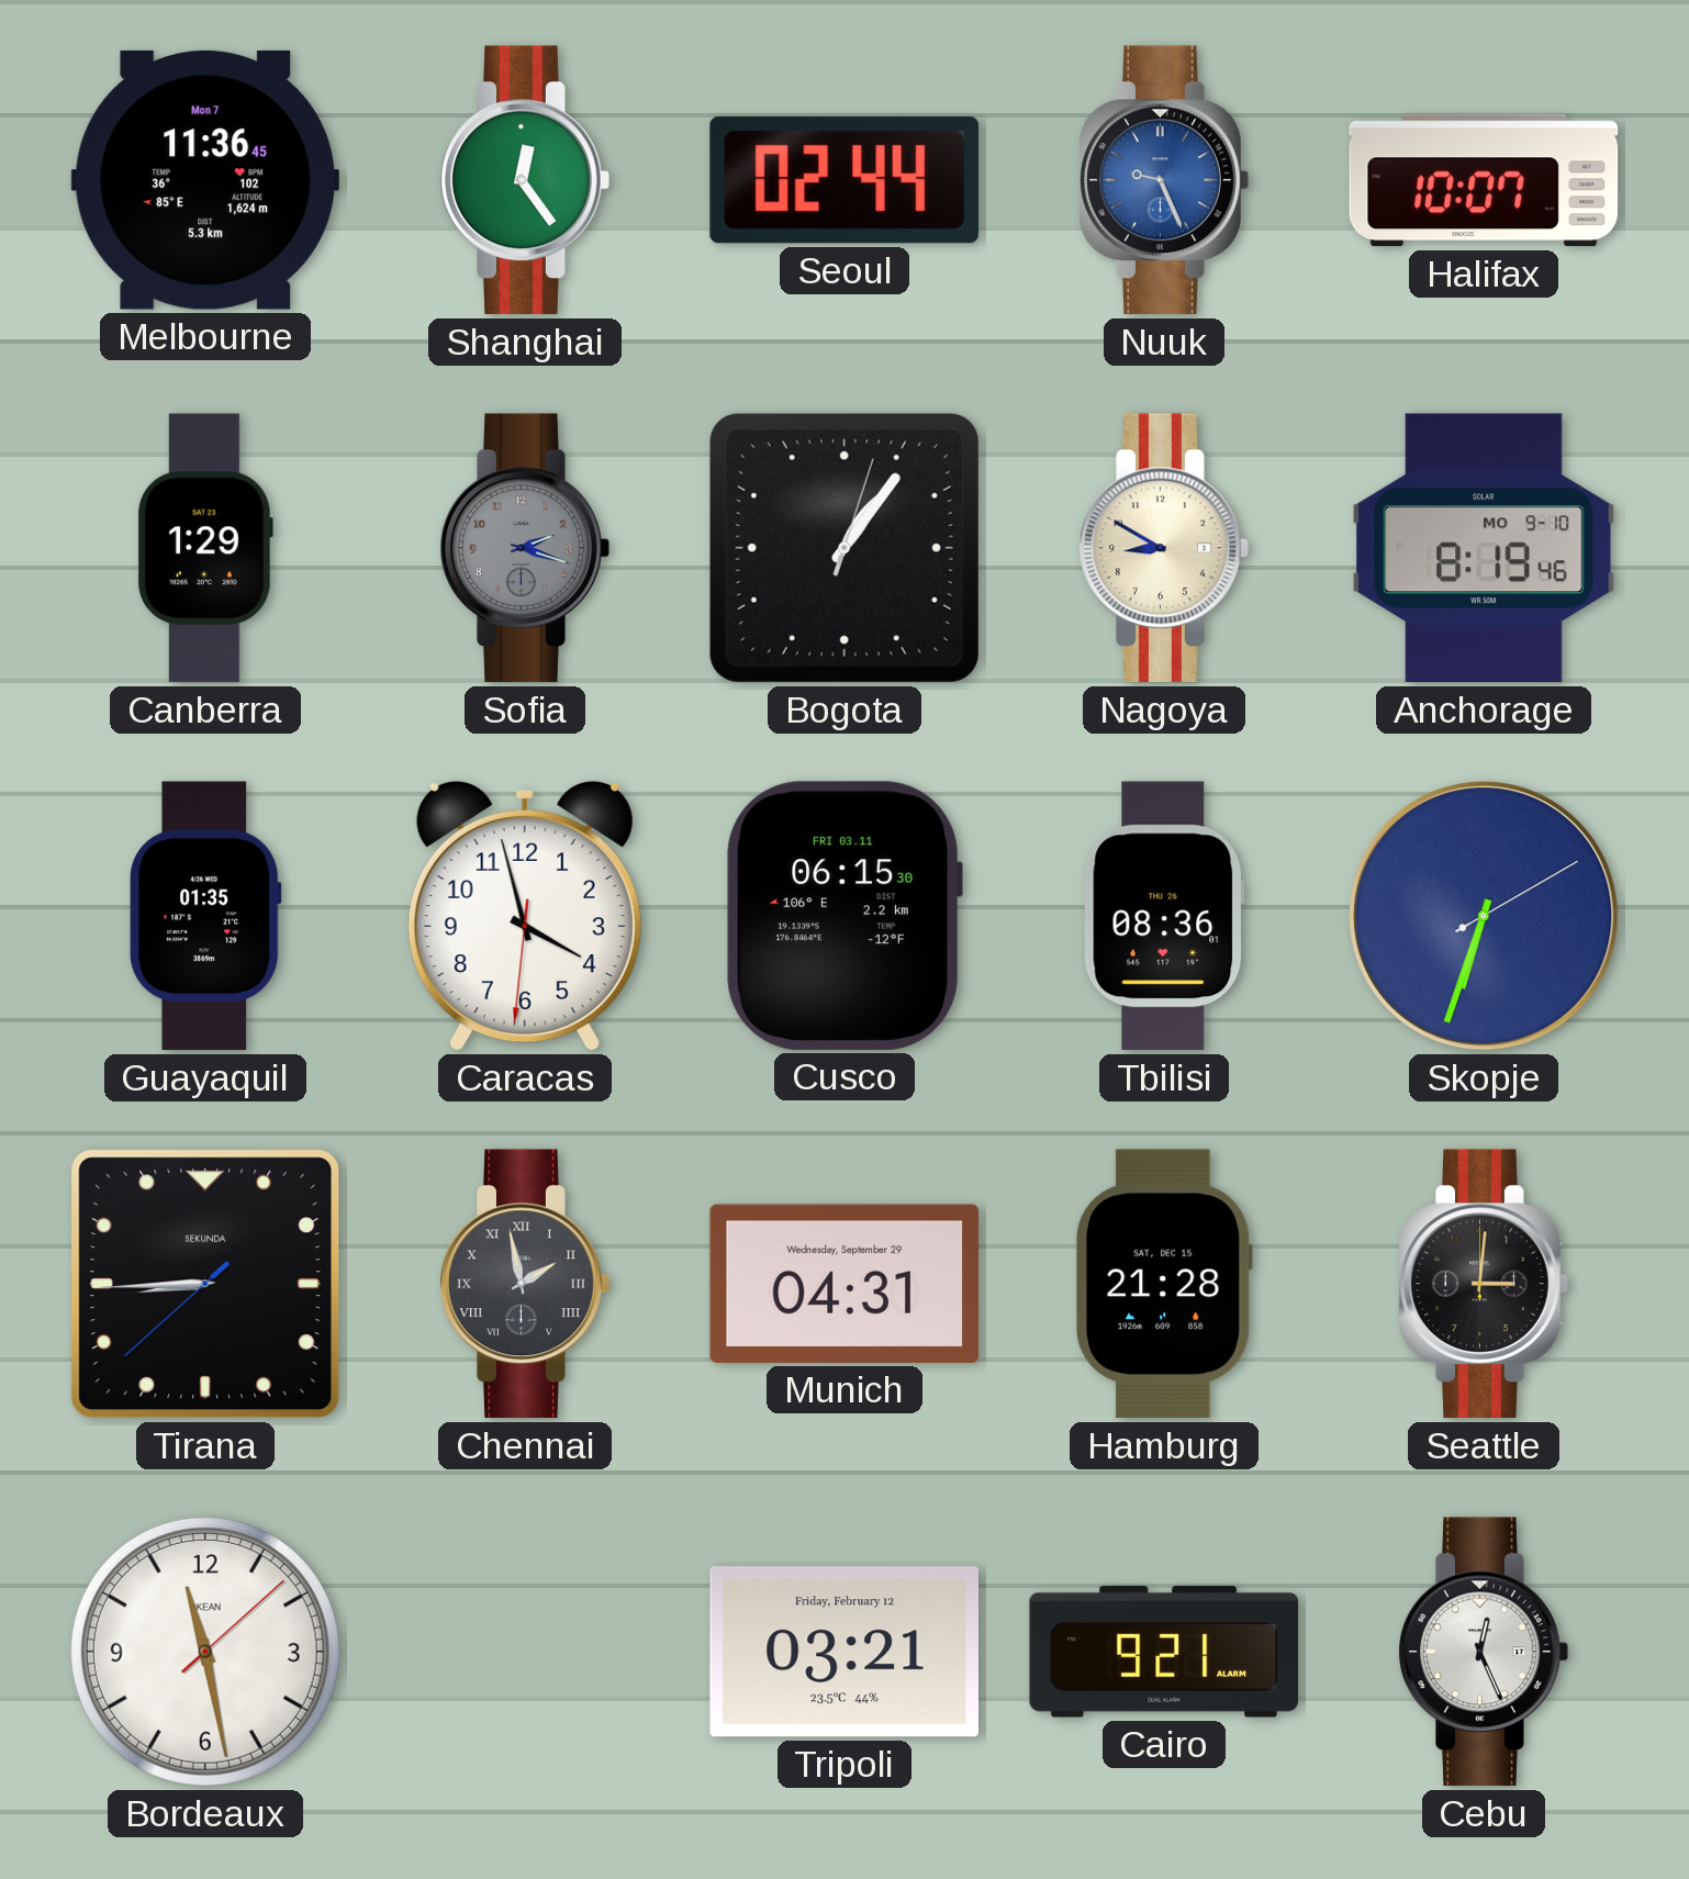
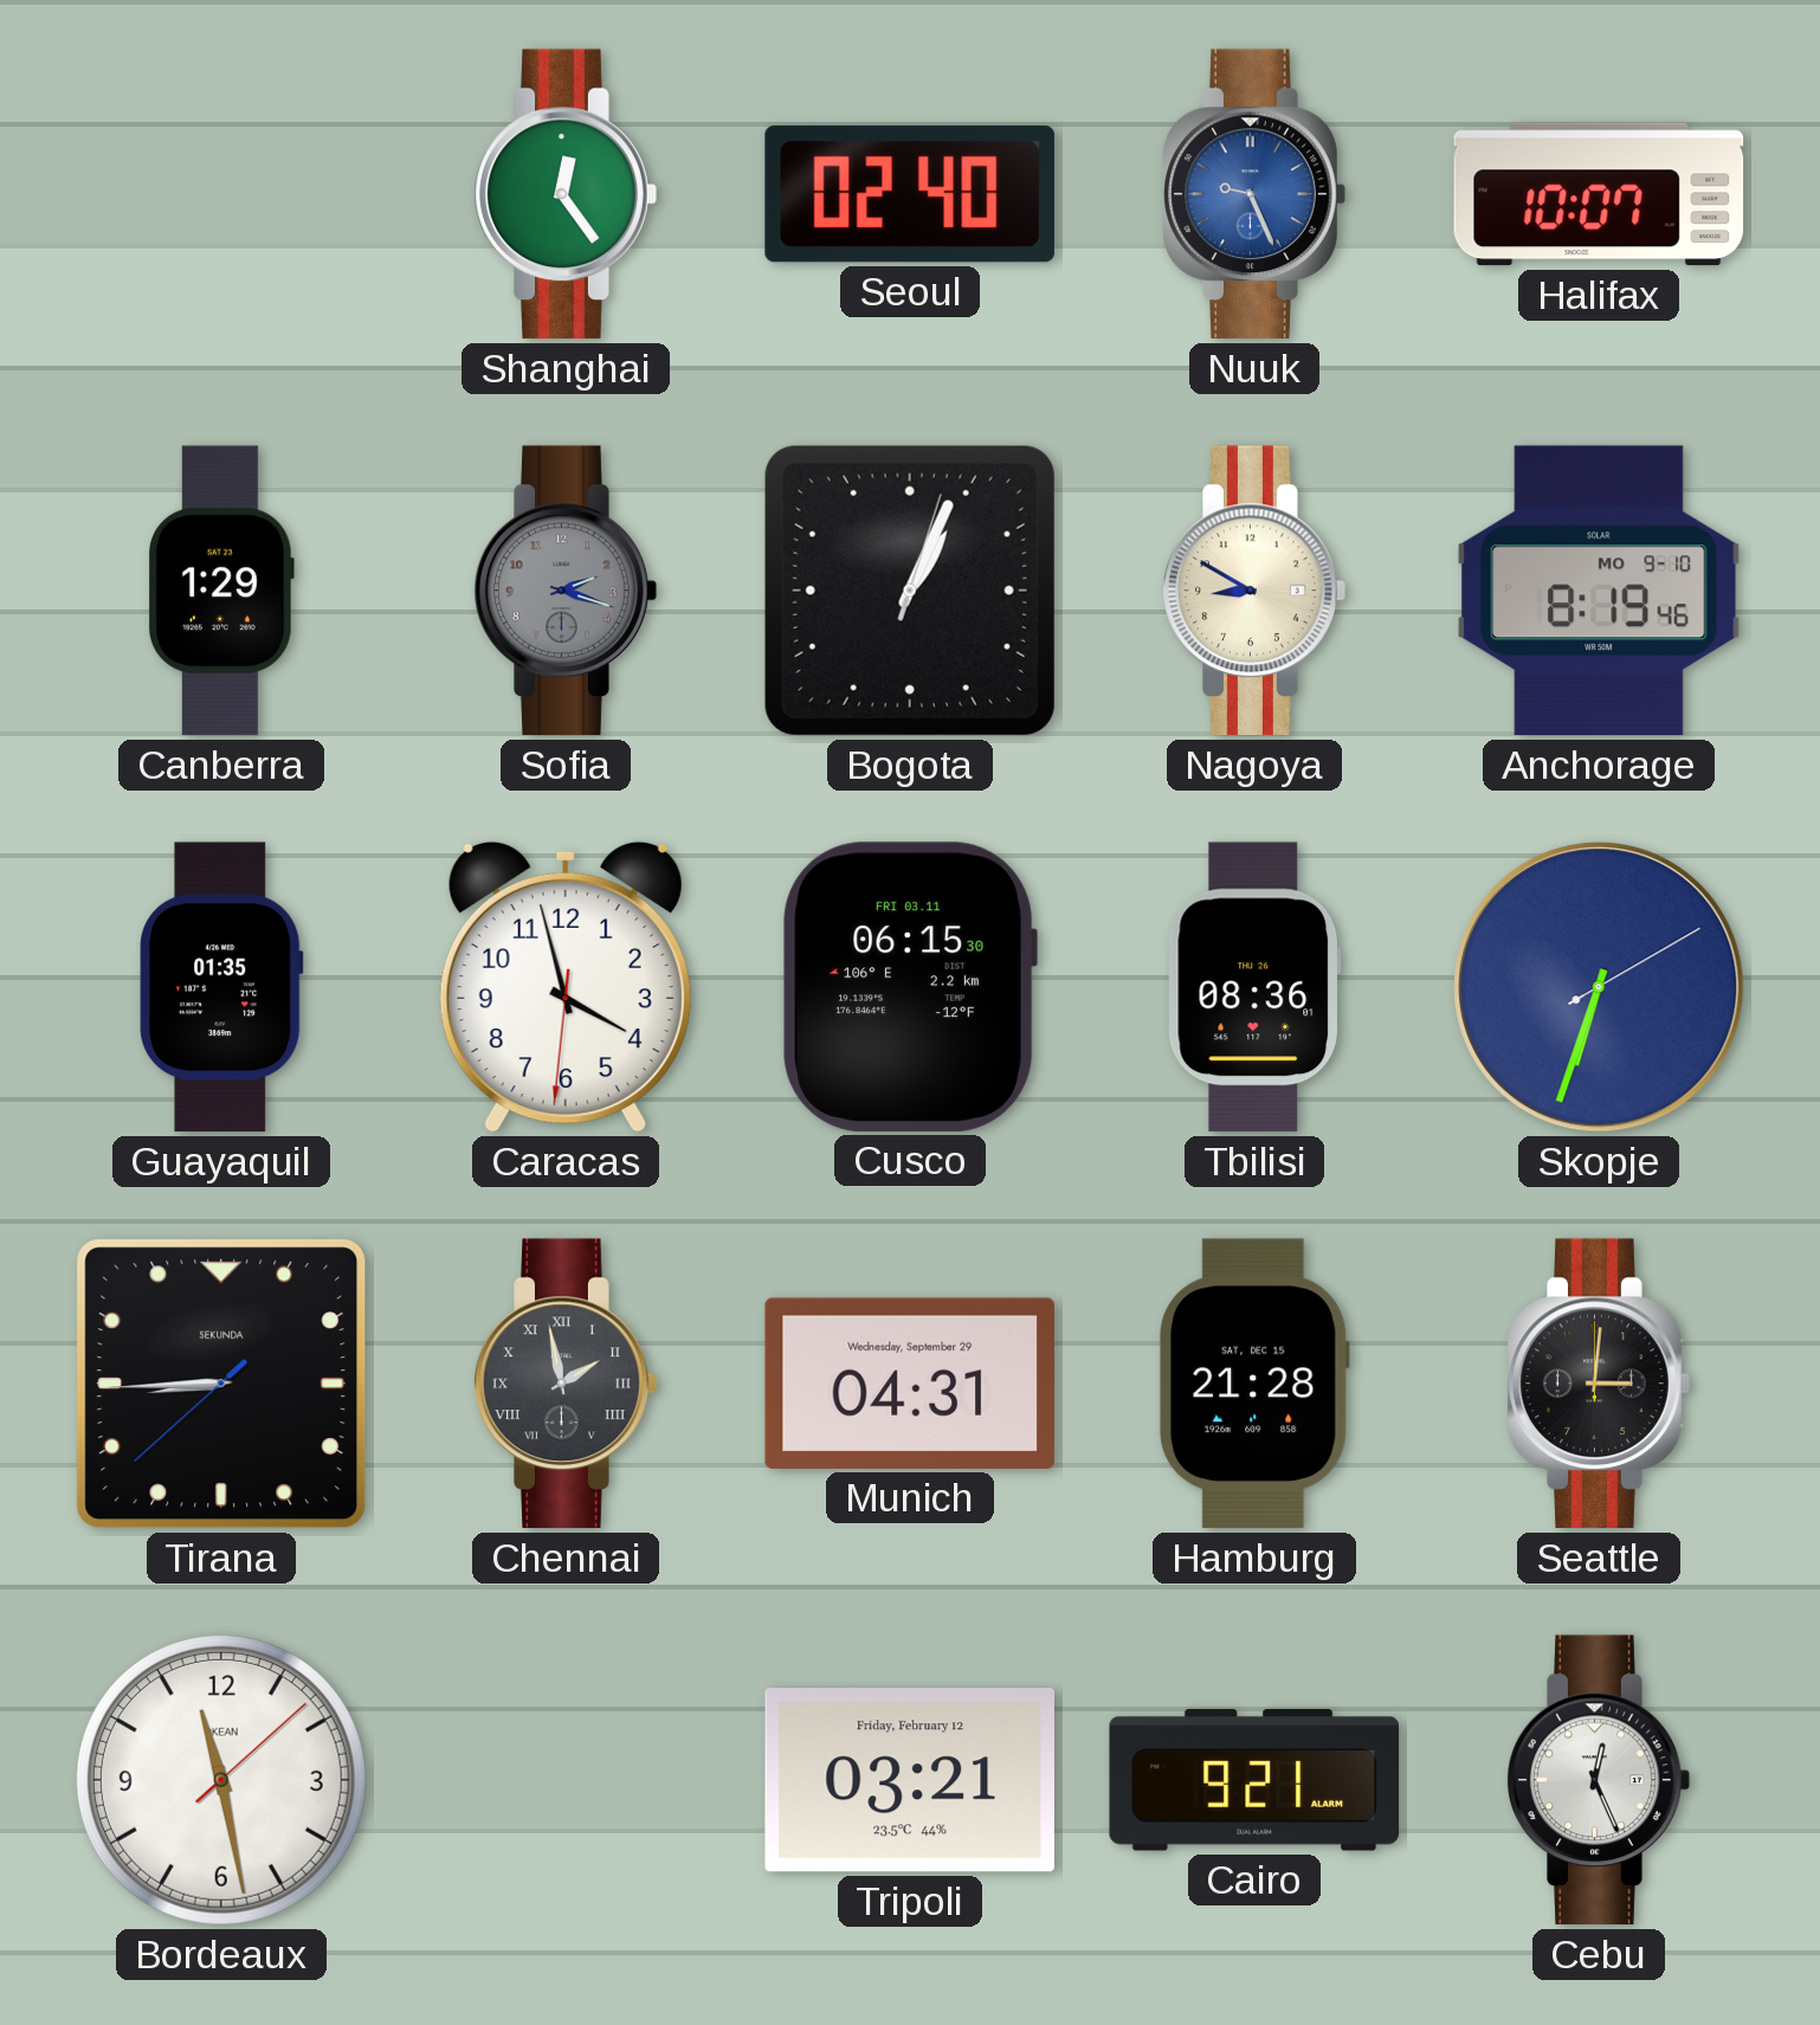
Melbourne: 11:36 -> none (204, 180)
Seoul: 02:44 -> 02:40 (910, 194)
Bogota: 1:06 -> 1:04 (910, 591)
